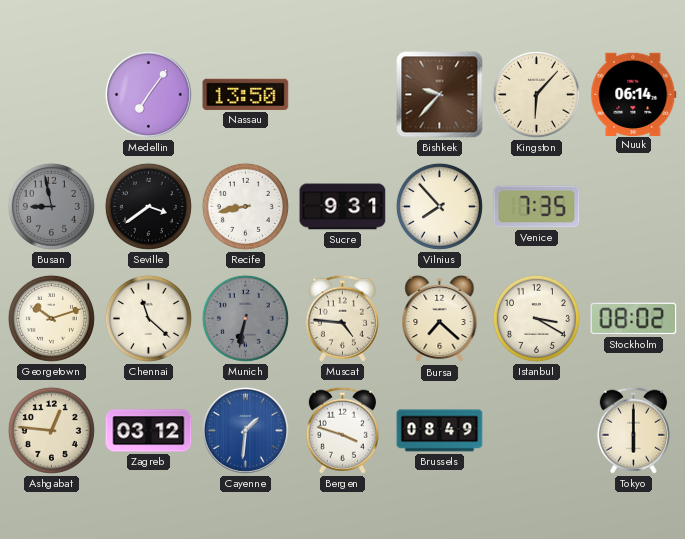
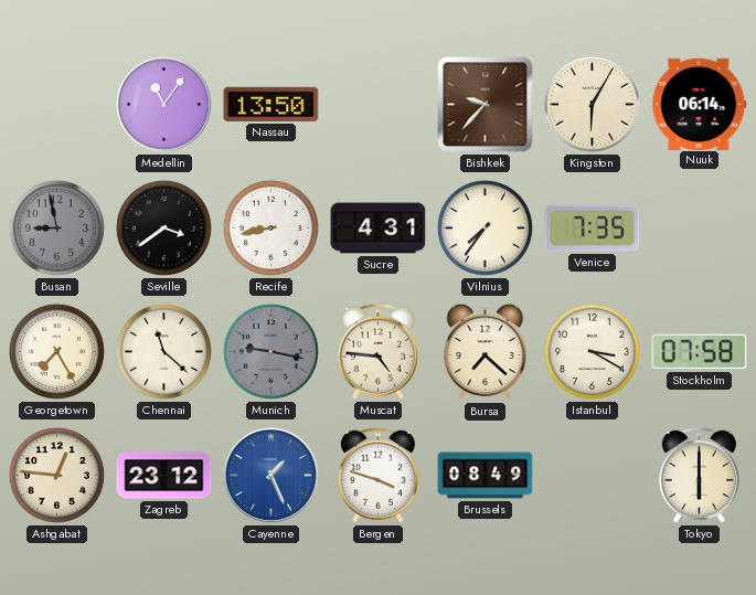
Medellin: 7:06 -> 11:06 (163, 104)
Kingston: 6:07 -> 6:05 (592, 104)
Sucre: 9:31 -> 4:31 (379, 229)
Vilnius: 7:53 -> 7:36 (485, 227)
Georgetown: 10:12 -> 7:25 (56, 351)
Munich: 6:32 -> 9:17 (270, 351)
Stockholm: 08:02 -> 07:58 (700, 352)
Zagreb: 03:12 -> 23:12 (164, 476)
Cayenne: 1:31 -> 1:26 (270, 475)
